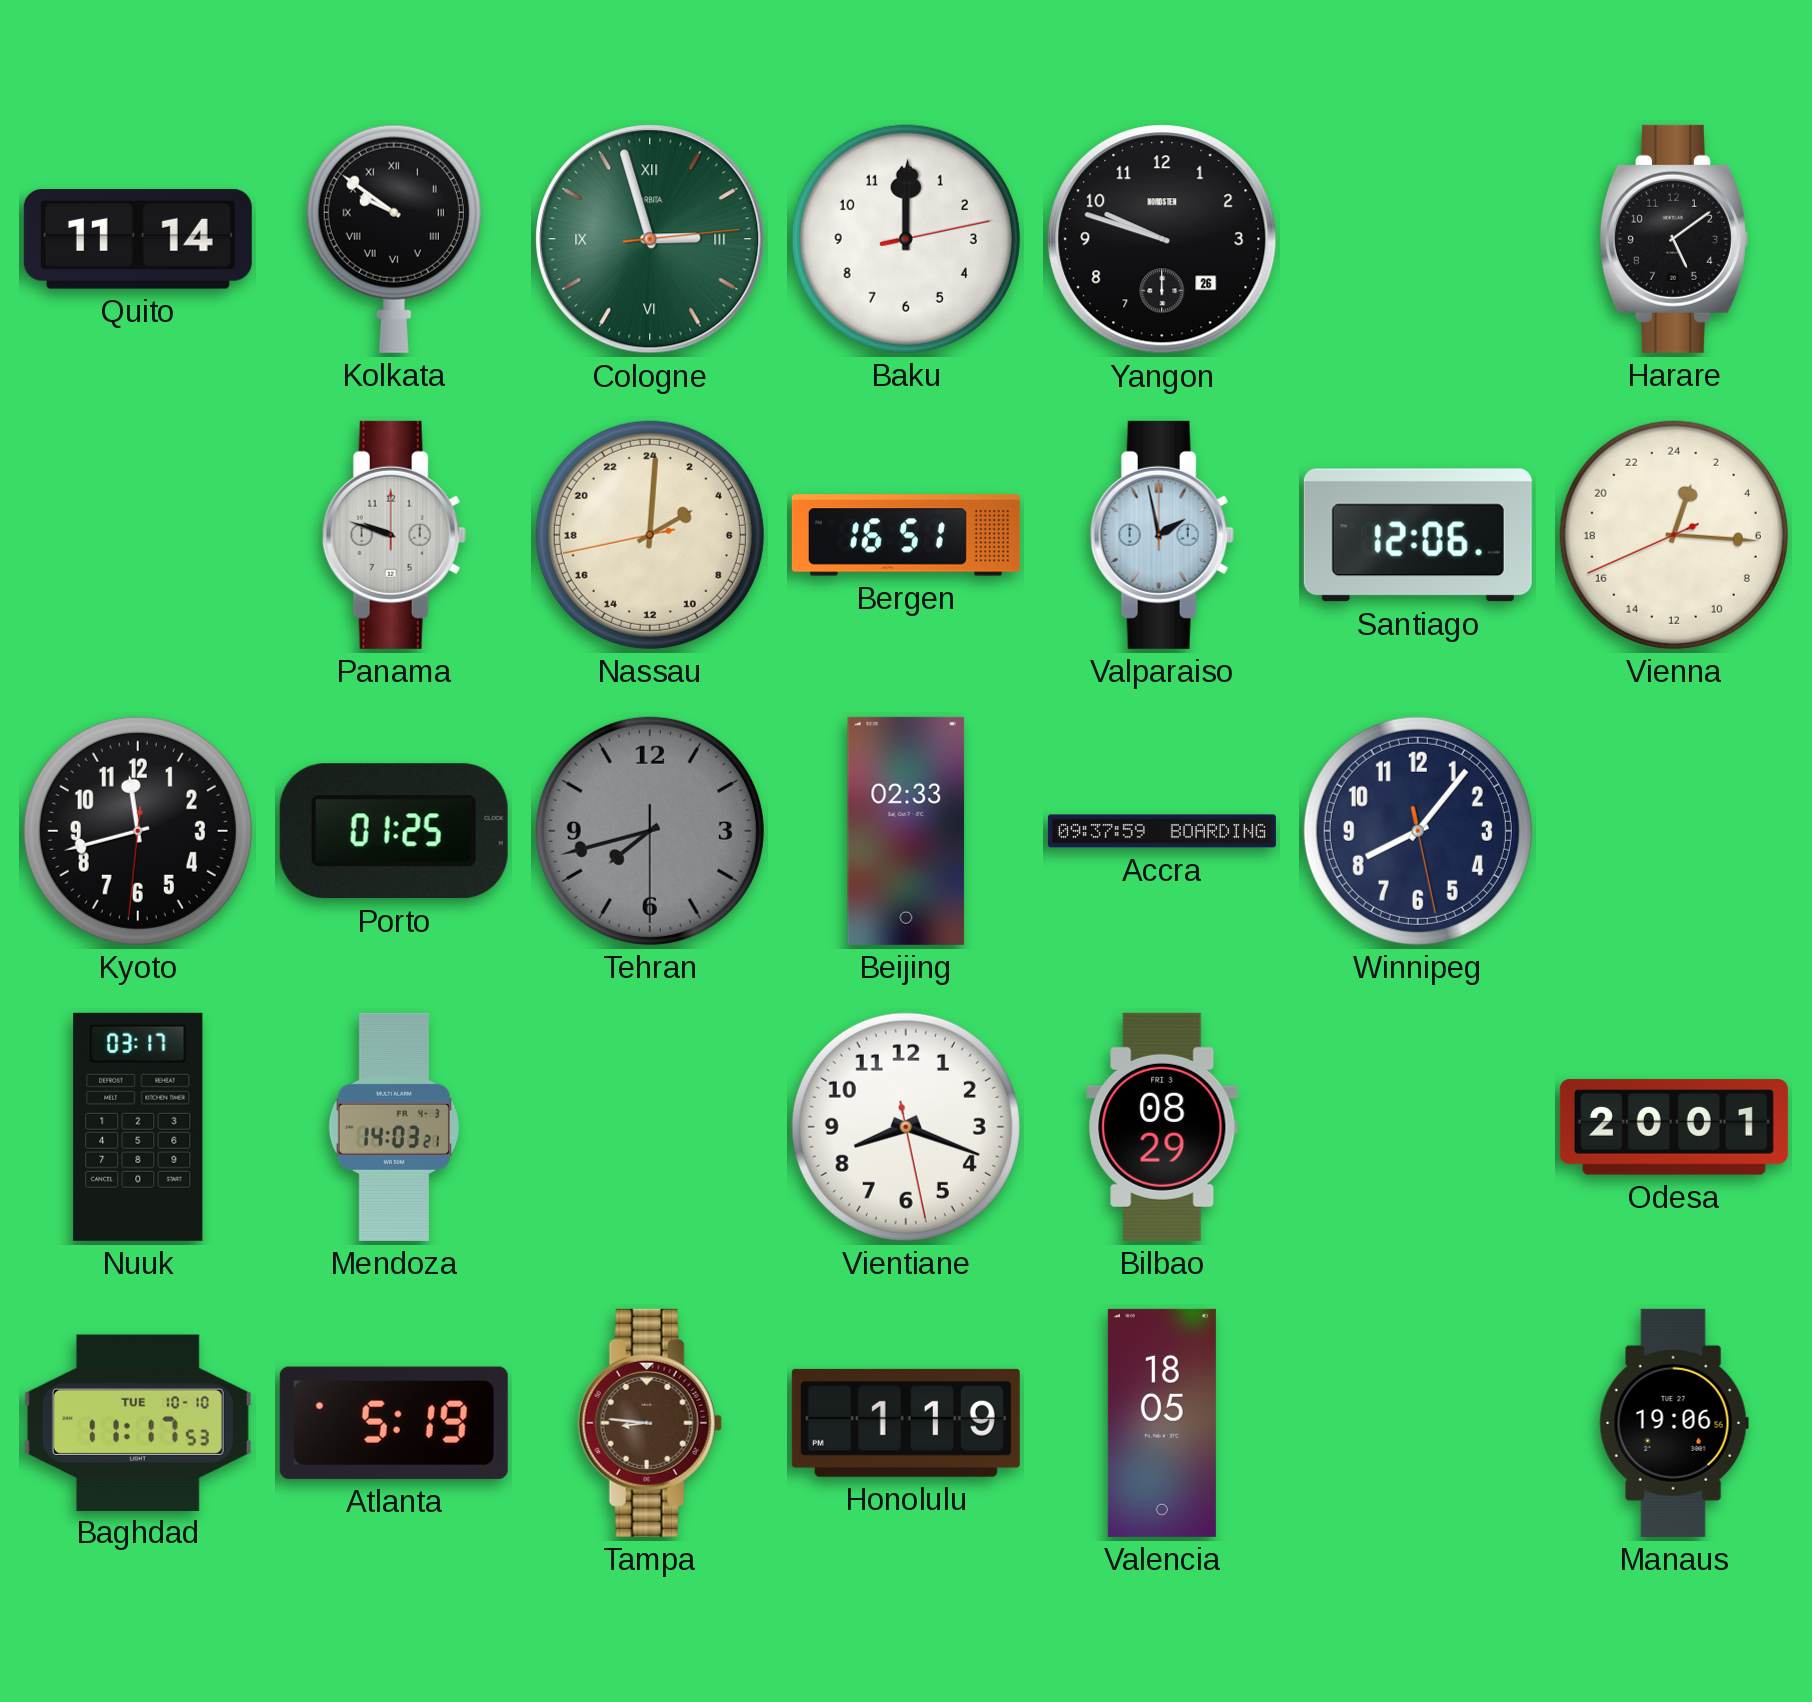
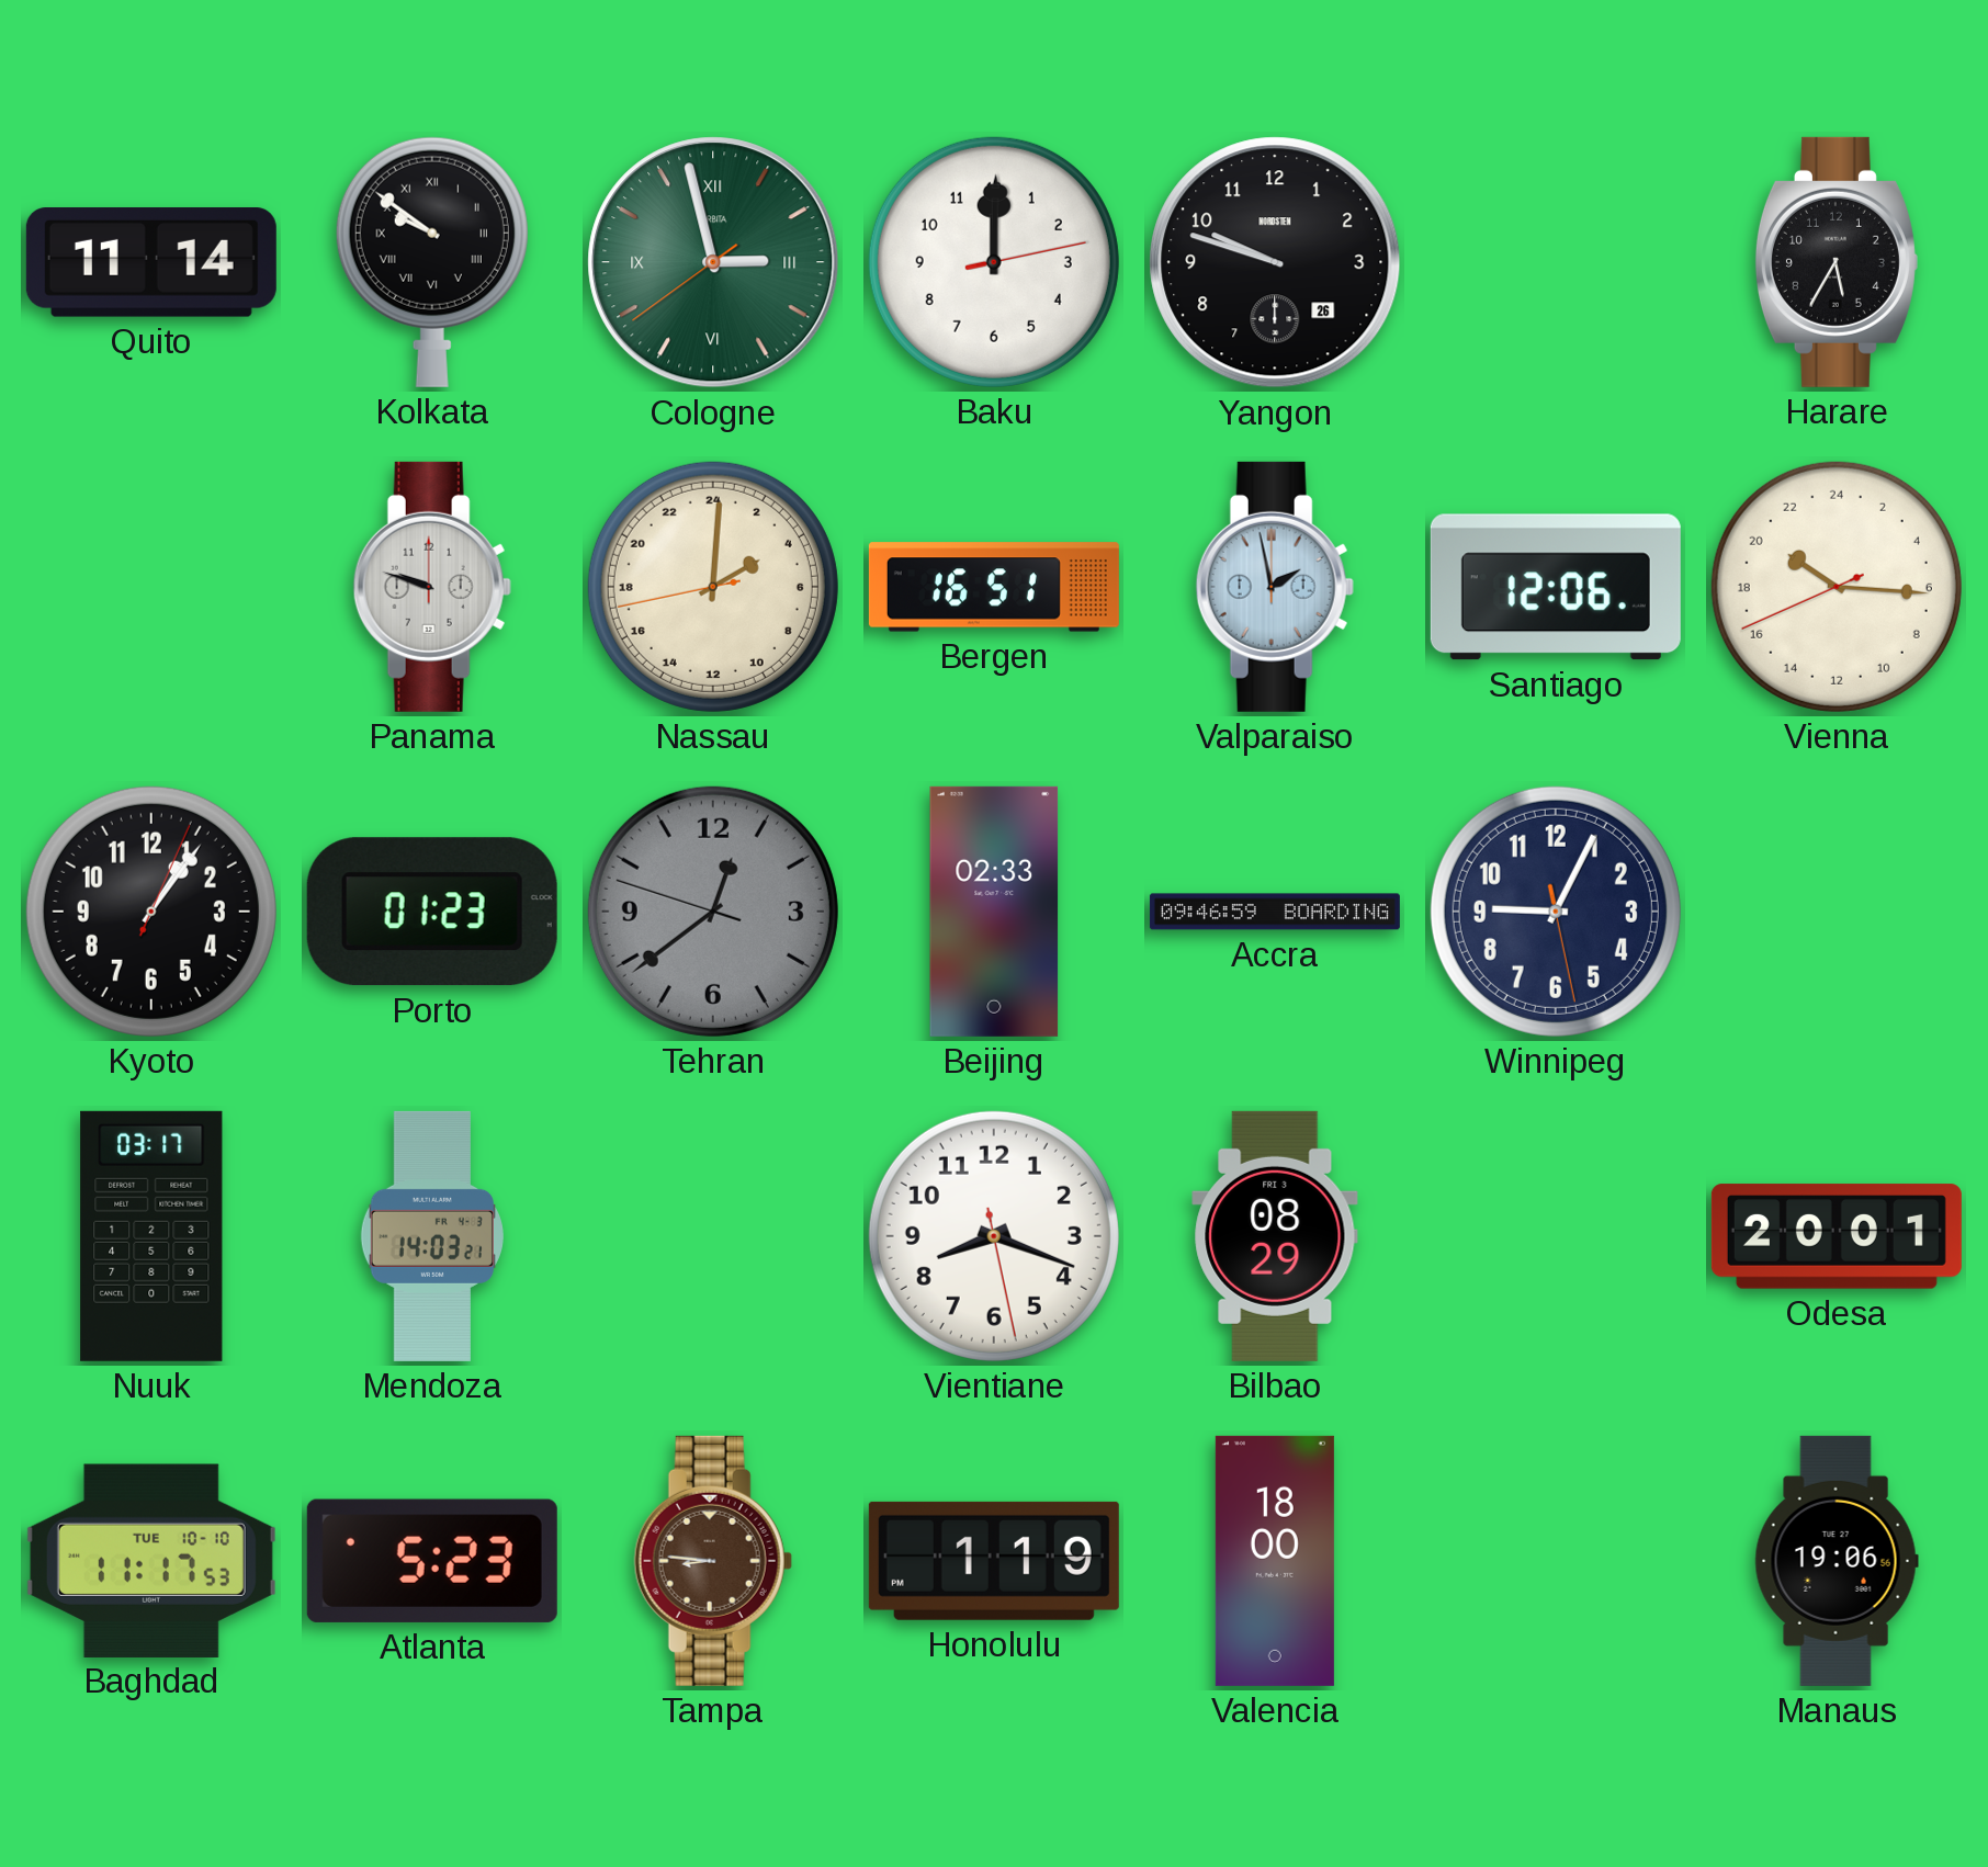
Cologne: 2:57:14 -> 2:57:39 (713, 262)
Harare: 5:09 -> 5:35 (1835, 262)
Vienna: 1:15 -> 20:15 (1837, 587)
Kyoto: 11:42 -> 1:06 (151, 912)
Porto: 01:25 -> 01:23 (432, 912)
Tehran: 7:42 -> 12:38 (713, 912)
Accra: 09:37 -> 09:46 (1275, 912)
Winnipeg: 8:06 -> 9:04 (1556, 912)
Atlanta: 5:19 -> 5:23 (432, 1561)
Valencia: 18:05 -> 18:00 (1275, 1561)
